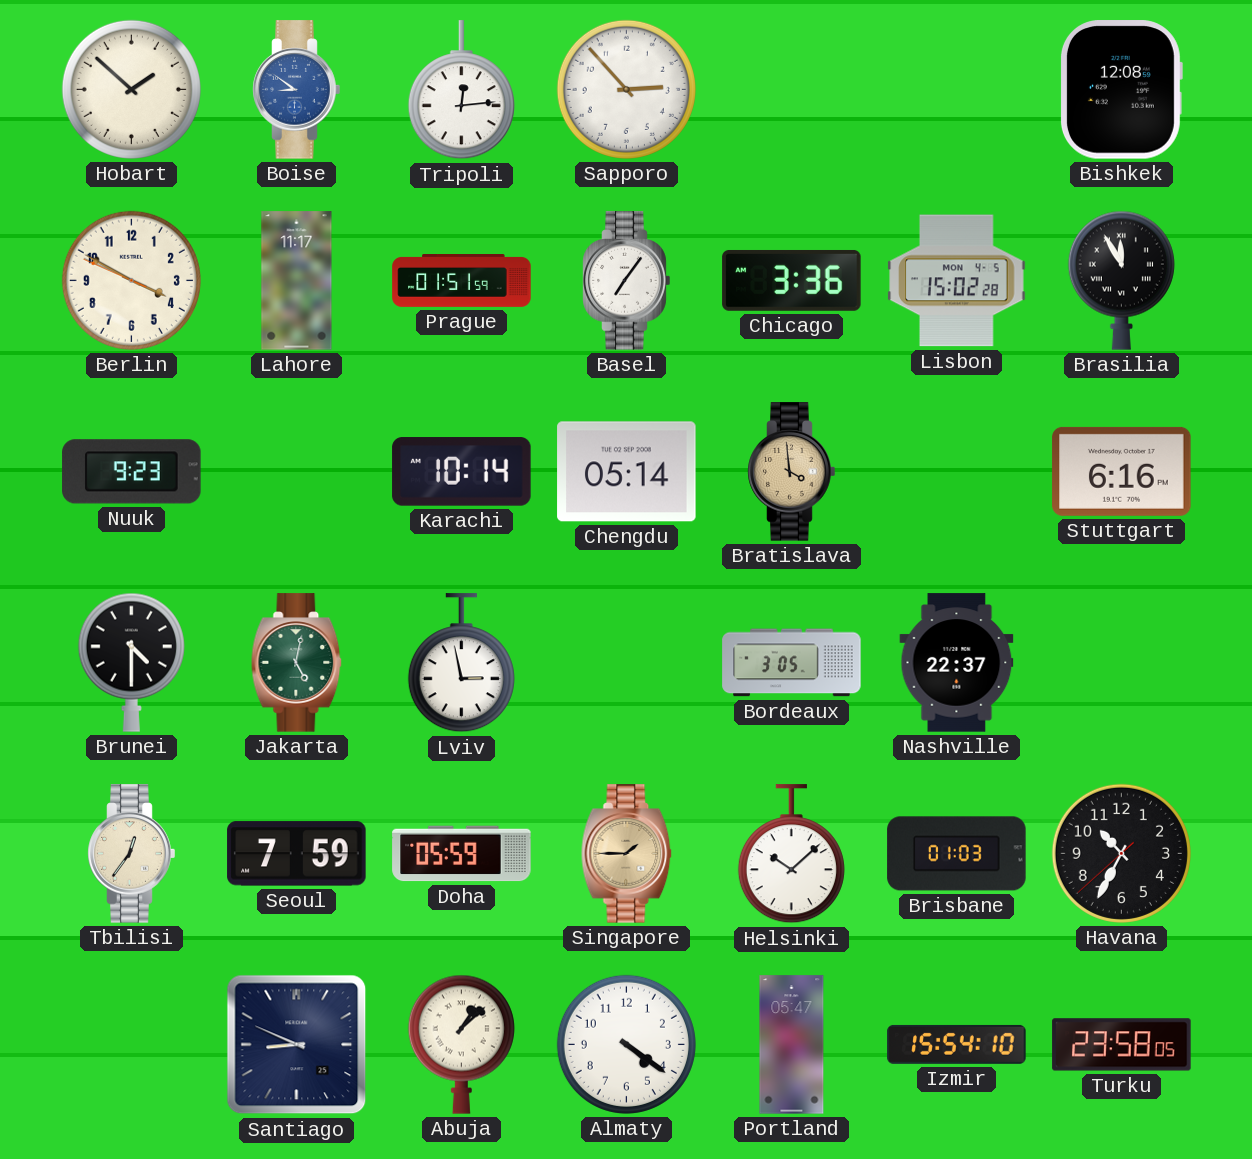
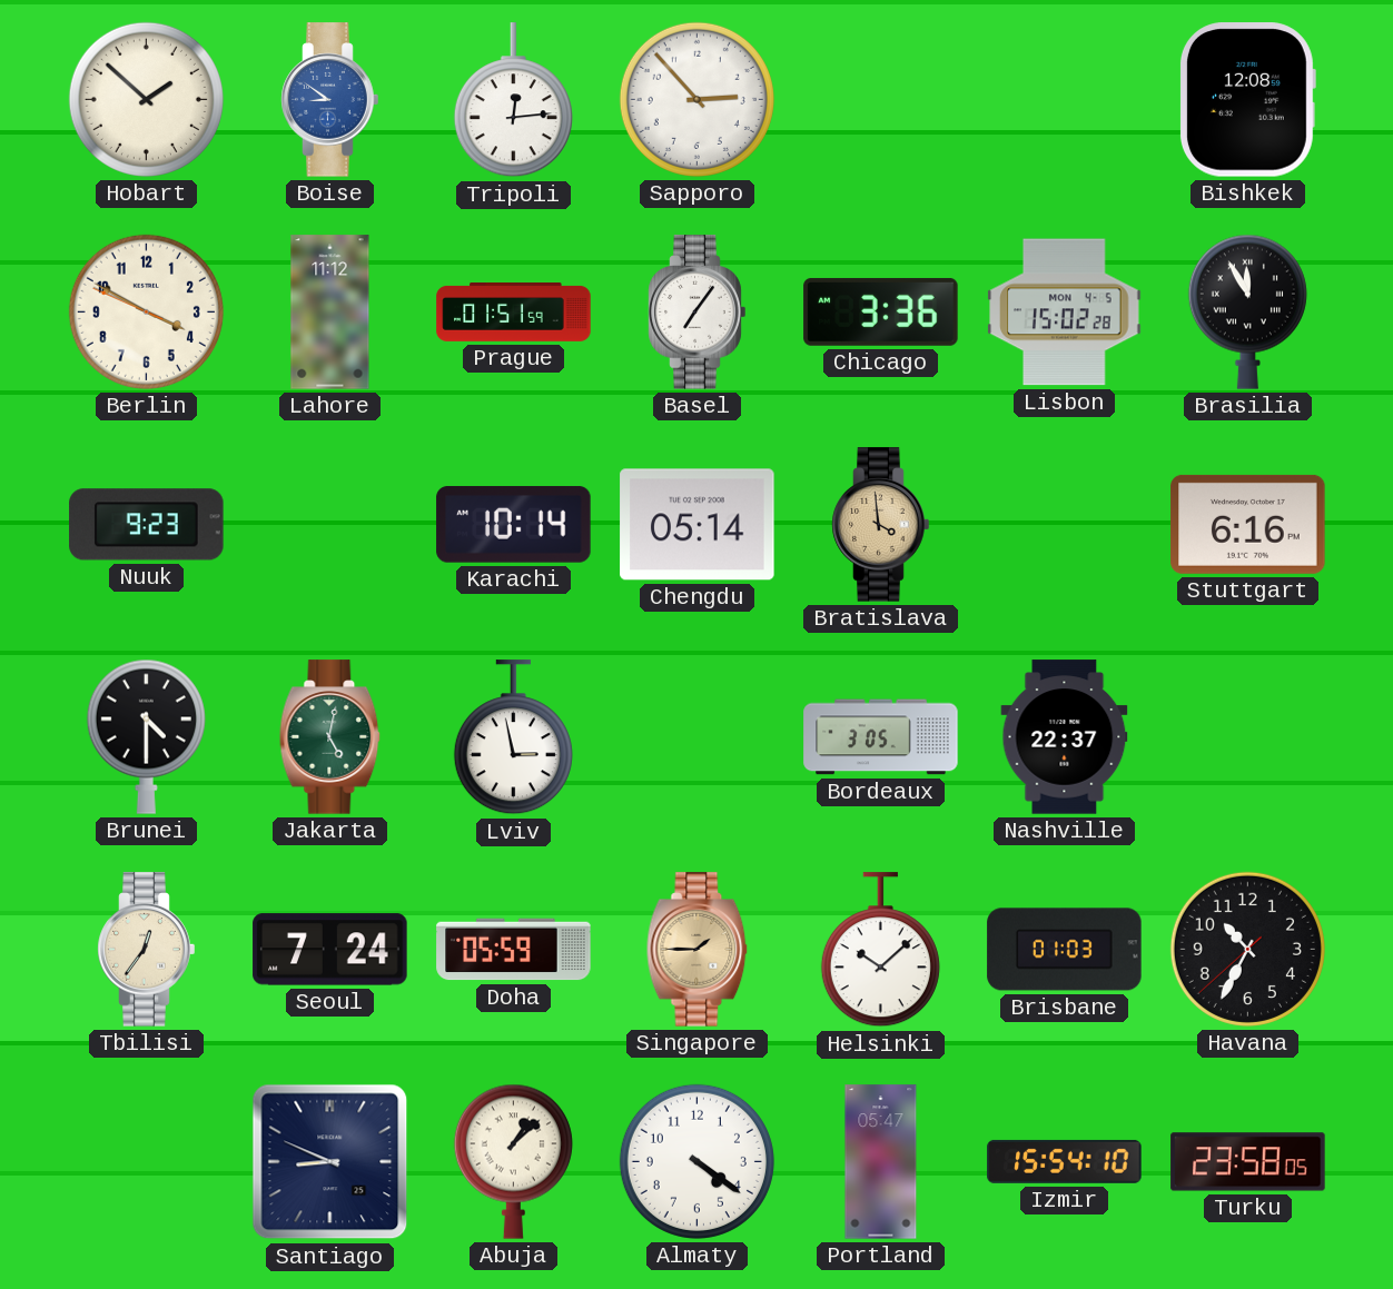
Lahore: 11:17 -> 11:12 (330, 313)
Seoul: 7:59 -> 7:24 (330, 950)
